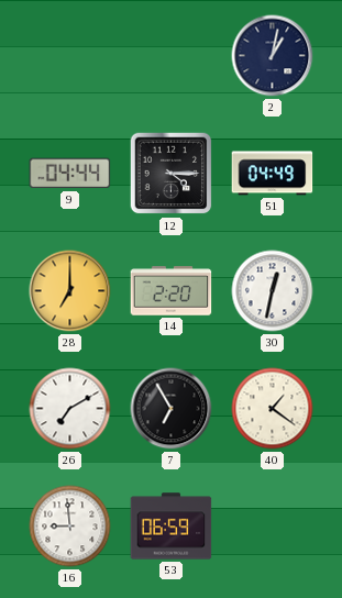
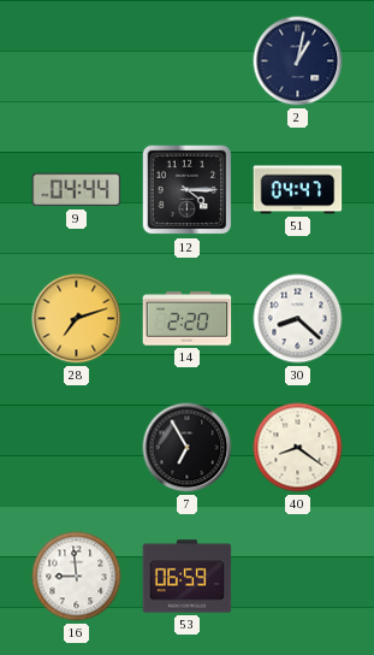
51: 04:49 -> 04:47 (298, 190)
28: 7:00 -> 7:12 (77, 319)
30: 12:32 -> 8:22 (298, 319)
26: 7:10 -> none (70, 409)
40: 1:21 -> 8:21 (298, 448)
